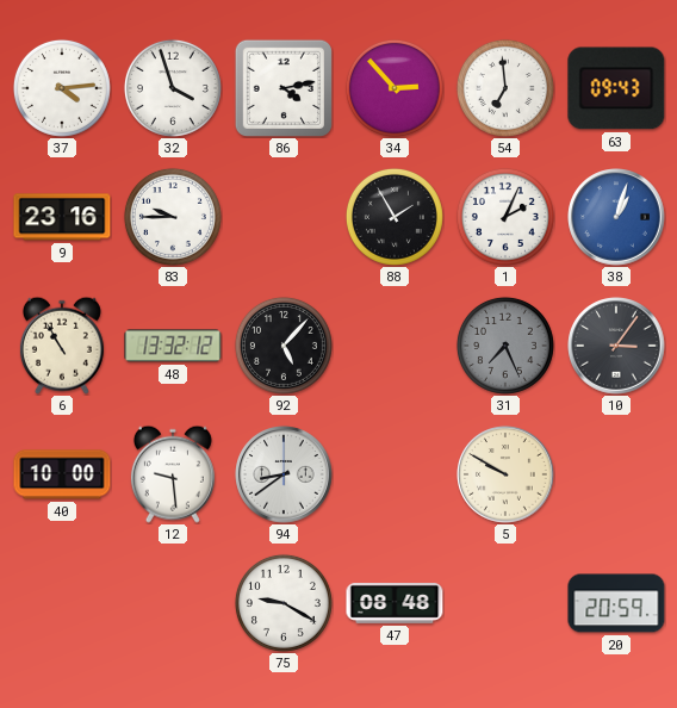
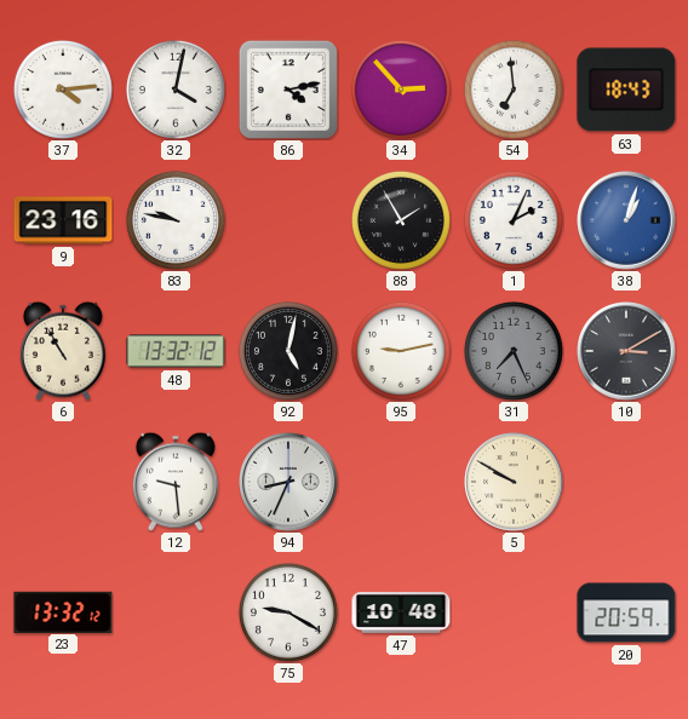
32: 3:57 -> 4:02 (176, 90)
63: 09:43 -> 18:43 (626, 90)
83: 9:45 -> 9:47 (176, 220)
92: 5:07 -> 5:02 (288, 351)
95: none -> 9:13 (401, 351)
10: 3:06 -> 3:10 (626, 351)
40: 10:00 -> none (62, 474)
94: 8:39 -> 8:34 (288, 482)
23: none -> 13:32 (63, 611)
47: 08:48 -> 10:48 (401, 614)
